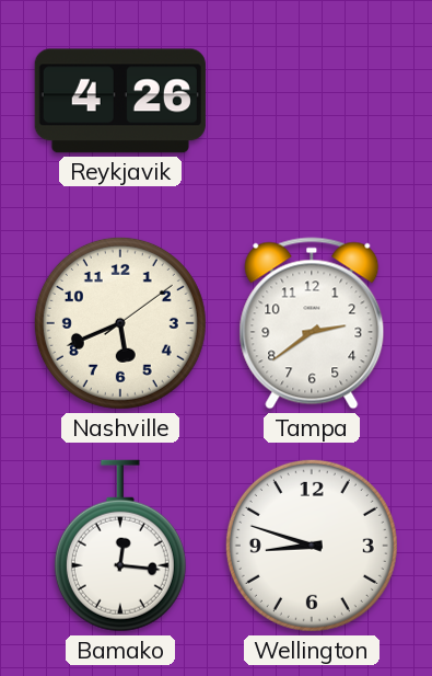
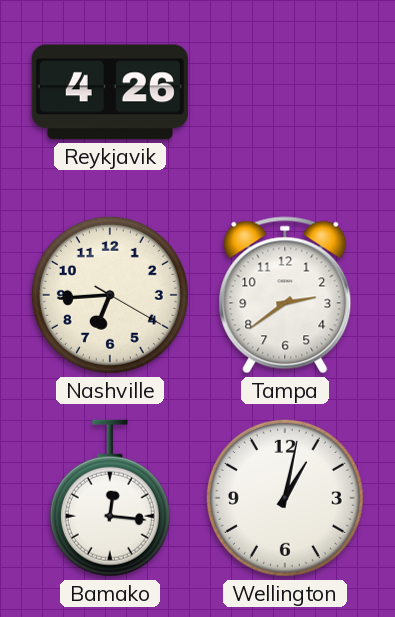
Nashville: 5:41 -> 6:44 (110, 295)
Wellington: 8:48 -> 1:02 (285, 498)
